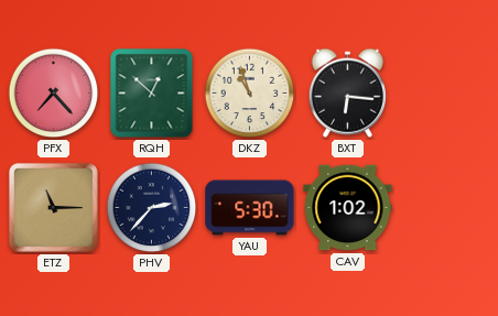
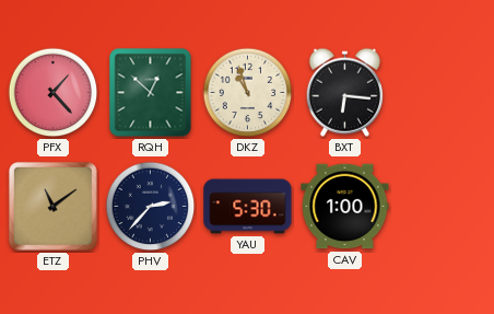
PFX: 7:23 -> 1:23 (54, 93)
ETZ: 11:15 -> 11:09 (52, 206)
CAV: 1:02 -> 1:00 (345, 207)
